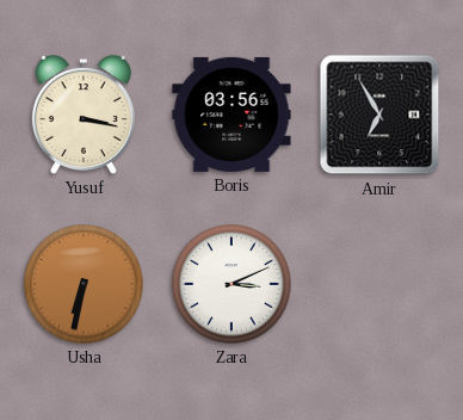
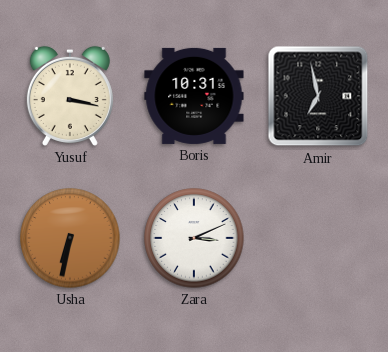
Boris: 03:56 -> 10:31 (194, 96)
Amir: 6:55 -> 6:58 (318, 96)
